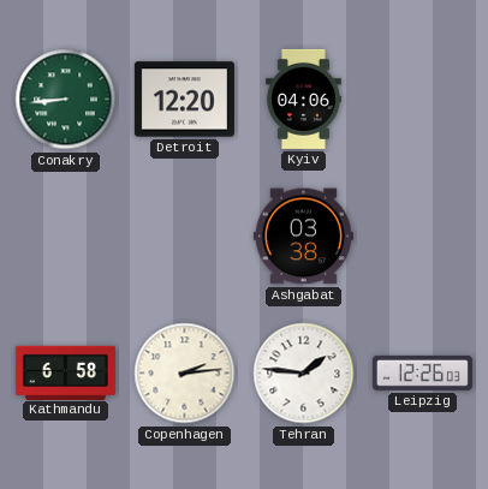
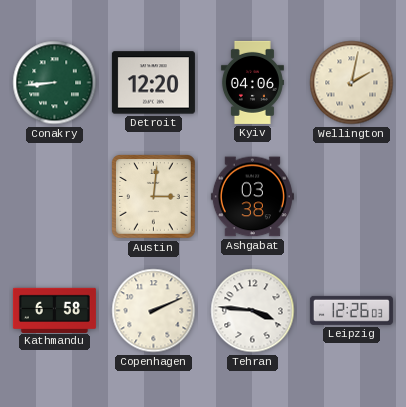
Wellington: none -> 2:02 (352, 83)
Austin: none -> 3:01 (154, 197)
Copenhagen: 2:14 -> 2:11 (154, 311)
Tehran: 1:46 -> 3:46 (253, 311)
